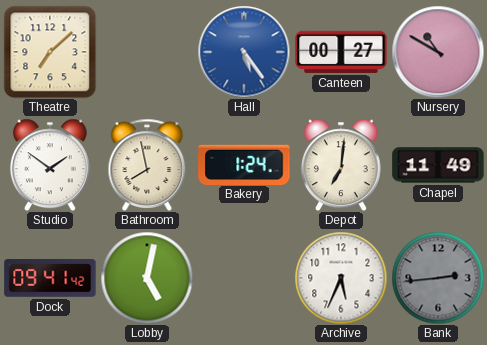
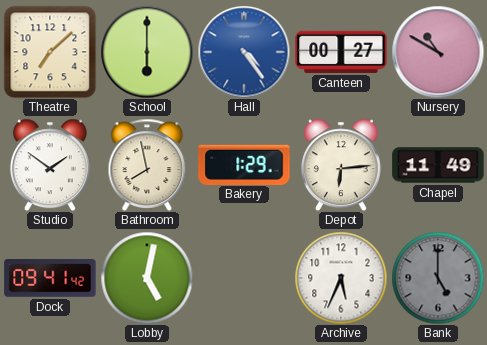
School: none -> 6:00 (147, 52)
Hall: 5:24 -> 4:24 (244, 52)
Bakery: 1:24 -> 1:29 (244, 164)
Depot: 7:01 -> 6:14 (341, 165)
Bank: 2:44 -> 5:00 (438, 278)
